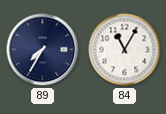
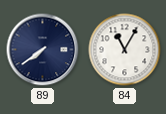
89: 7:35 -> 7:39 (43, 50)
